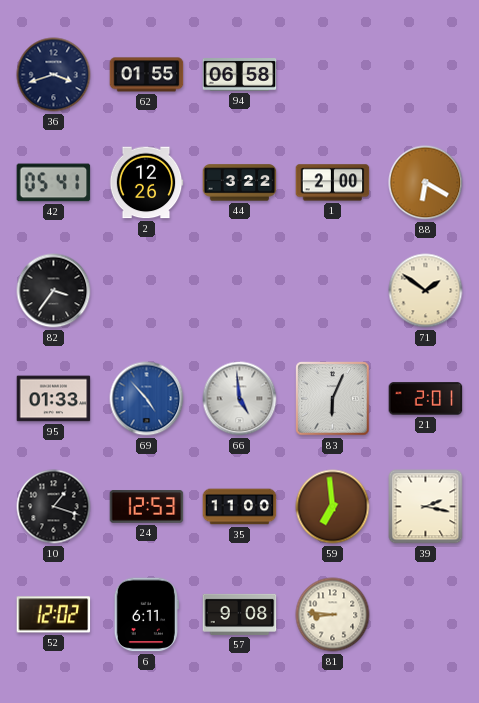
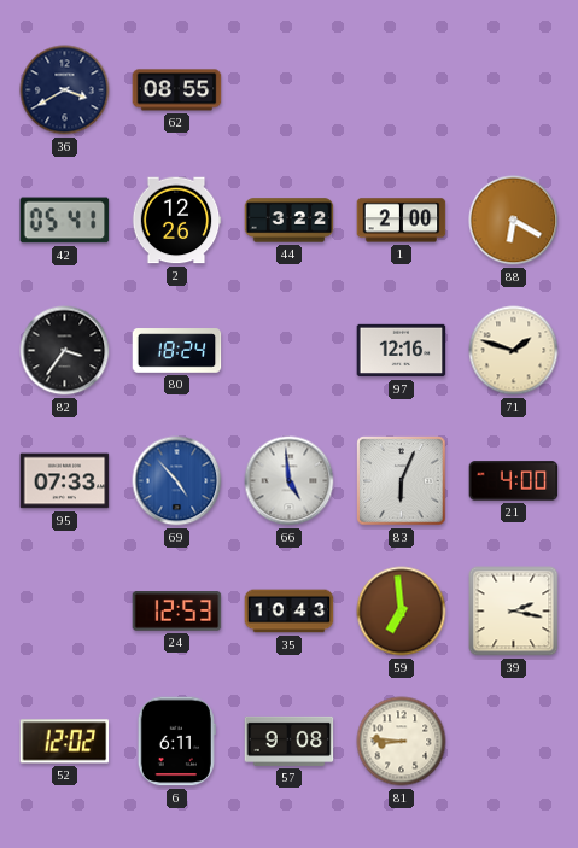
36: 3:42 -> 3:40 (65, 90)
62: 01:55 -> 08:55 (177, 90)
94: 06:58 -> none (240, 75)
80: none -> 18:24 (177, 351)
97: none -> 12:16 (402, 351)
71: 1:51 -> 1:48 (514, 351)
95: 01:33 -> 07:33 (65, 481)
21: 2:01 -> 4:00 (514, 481)
10: 1:18 -> none (54, 507)
35: 11:00 -> 10:43 (290, 612)
